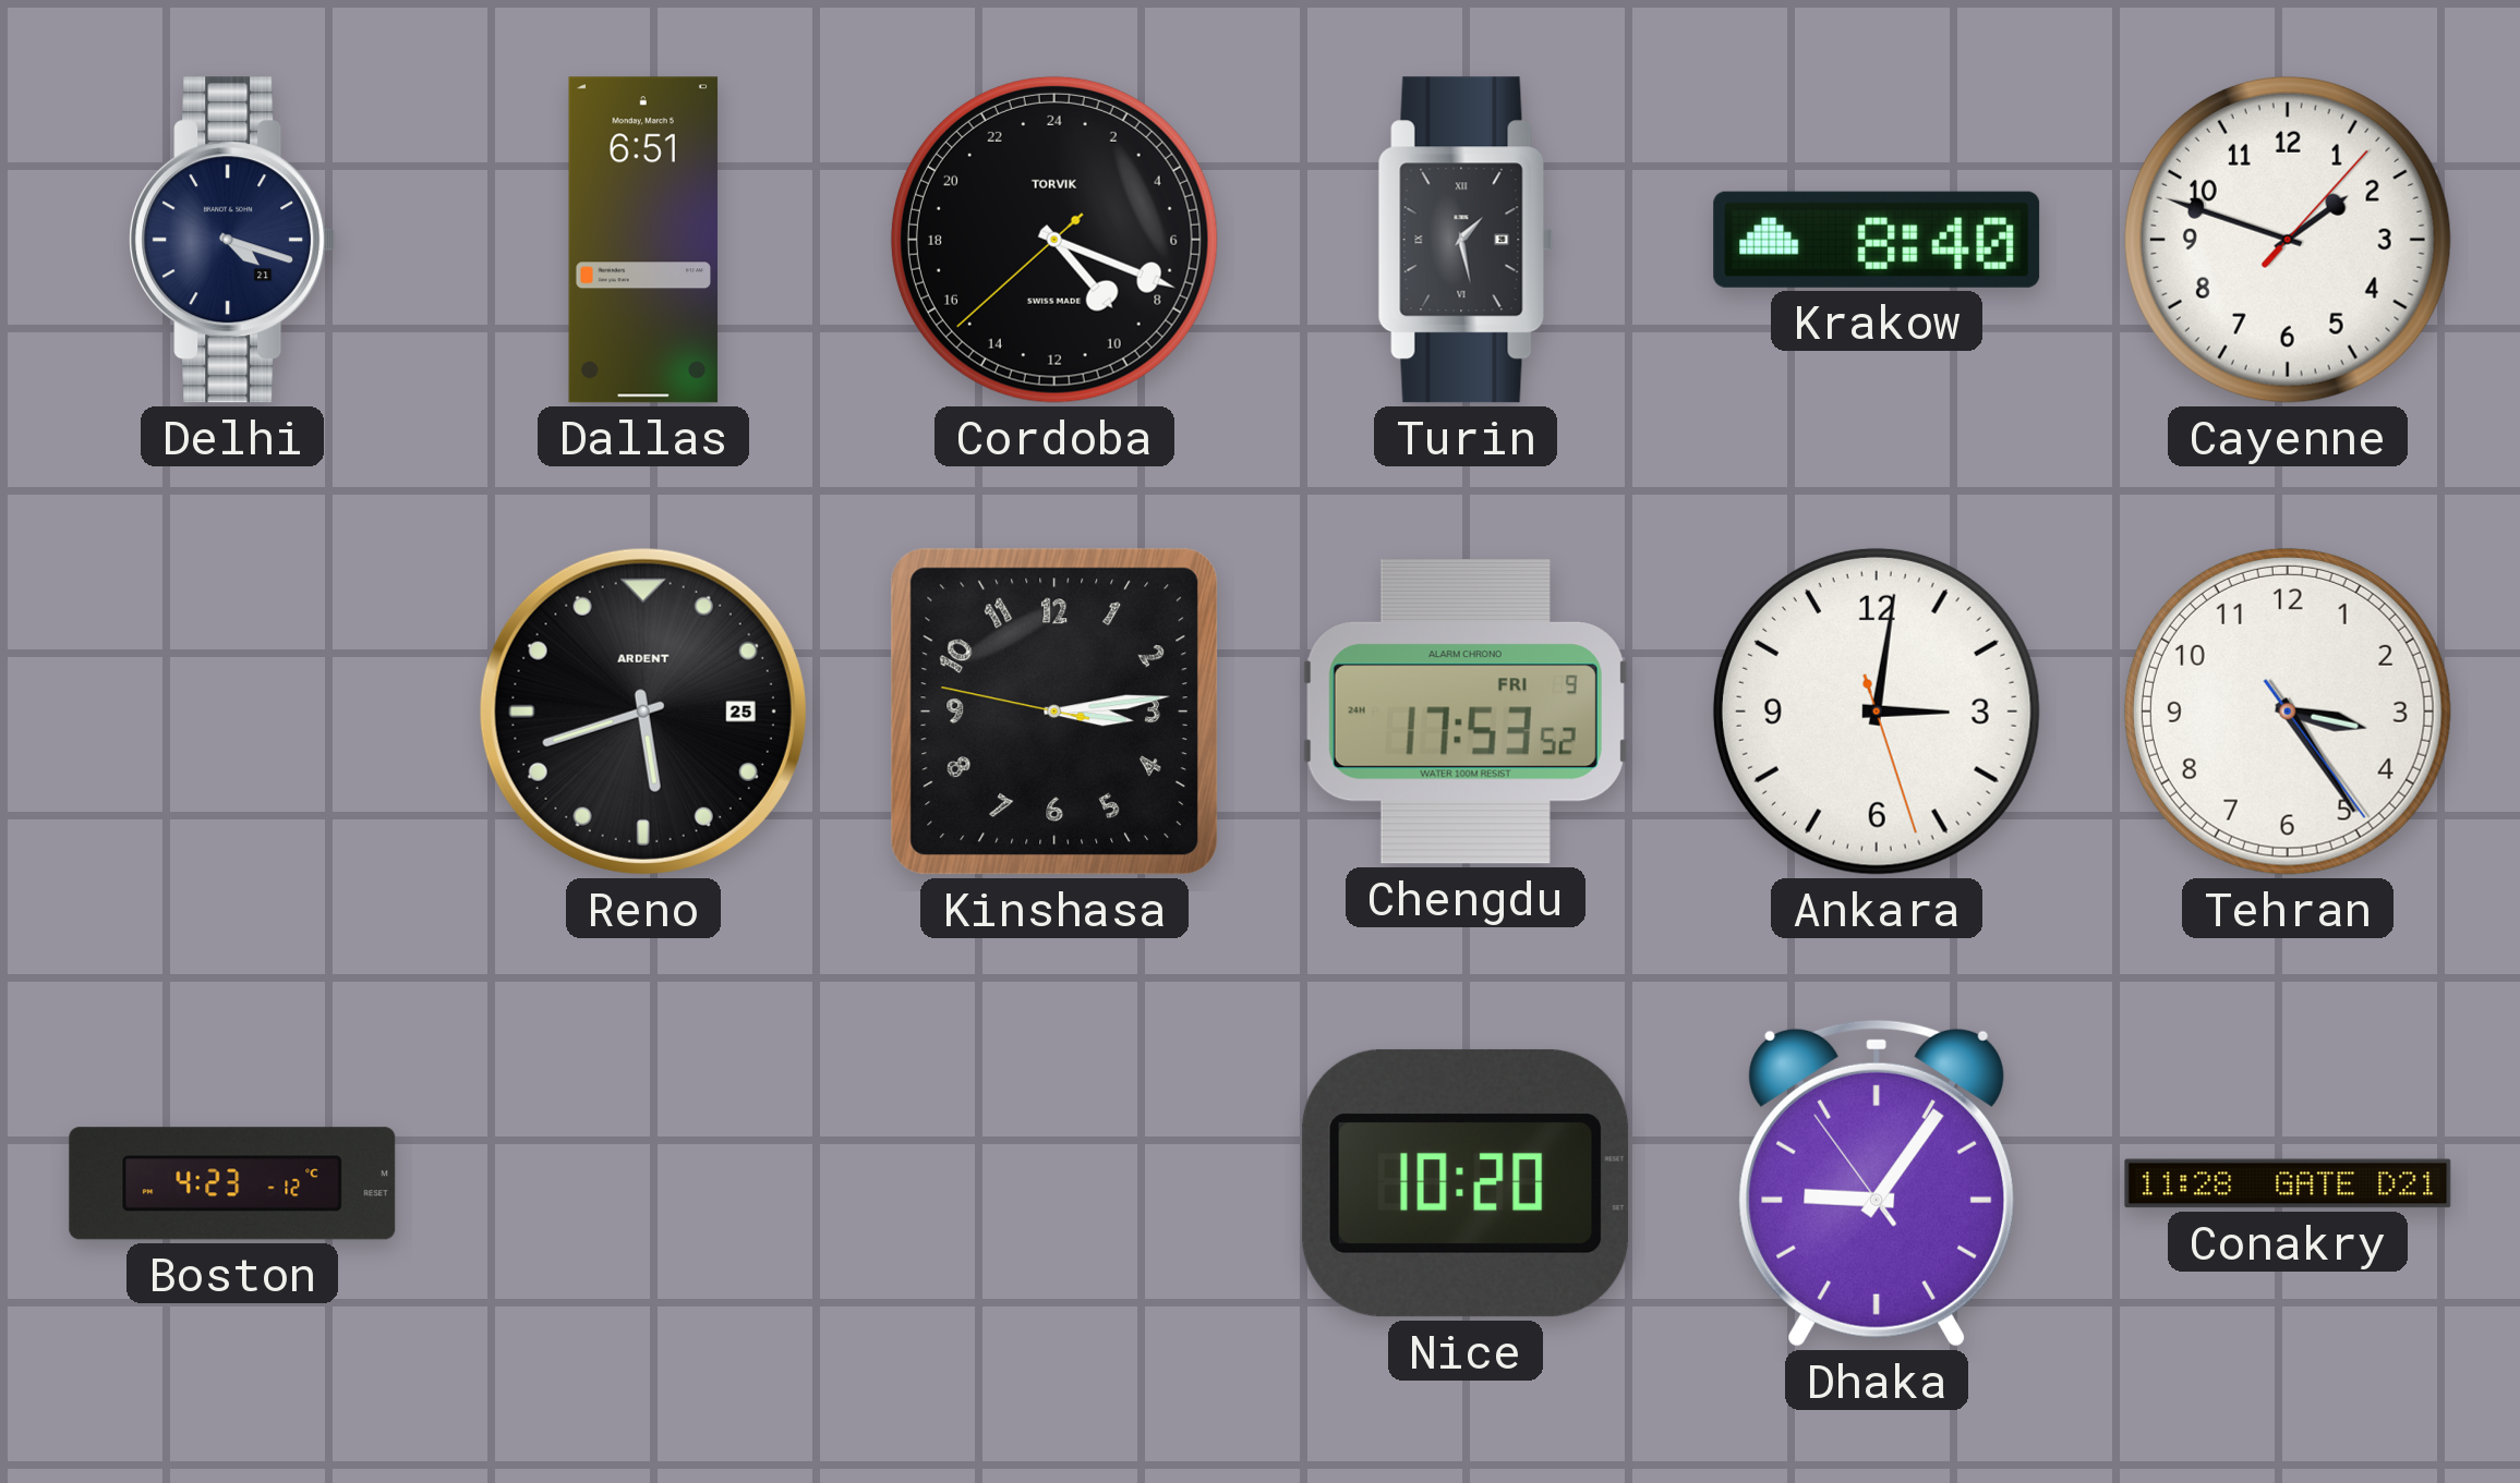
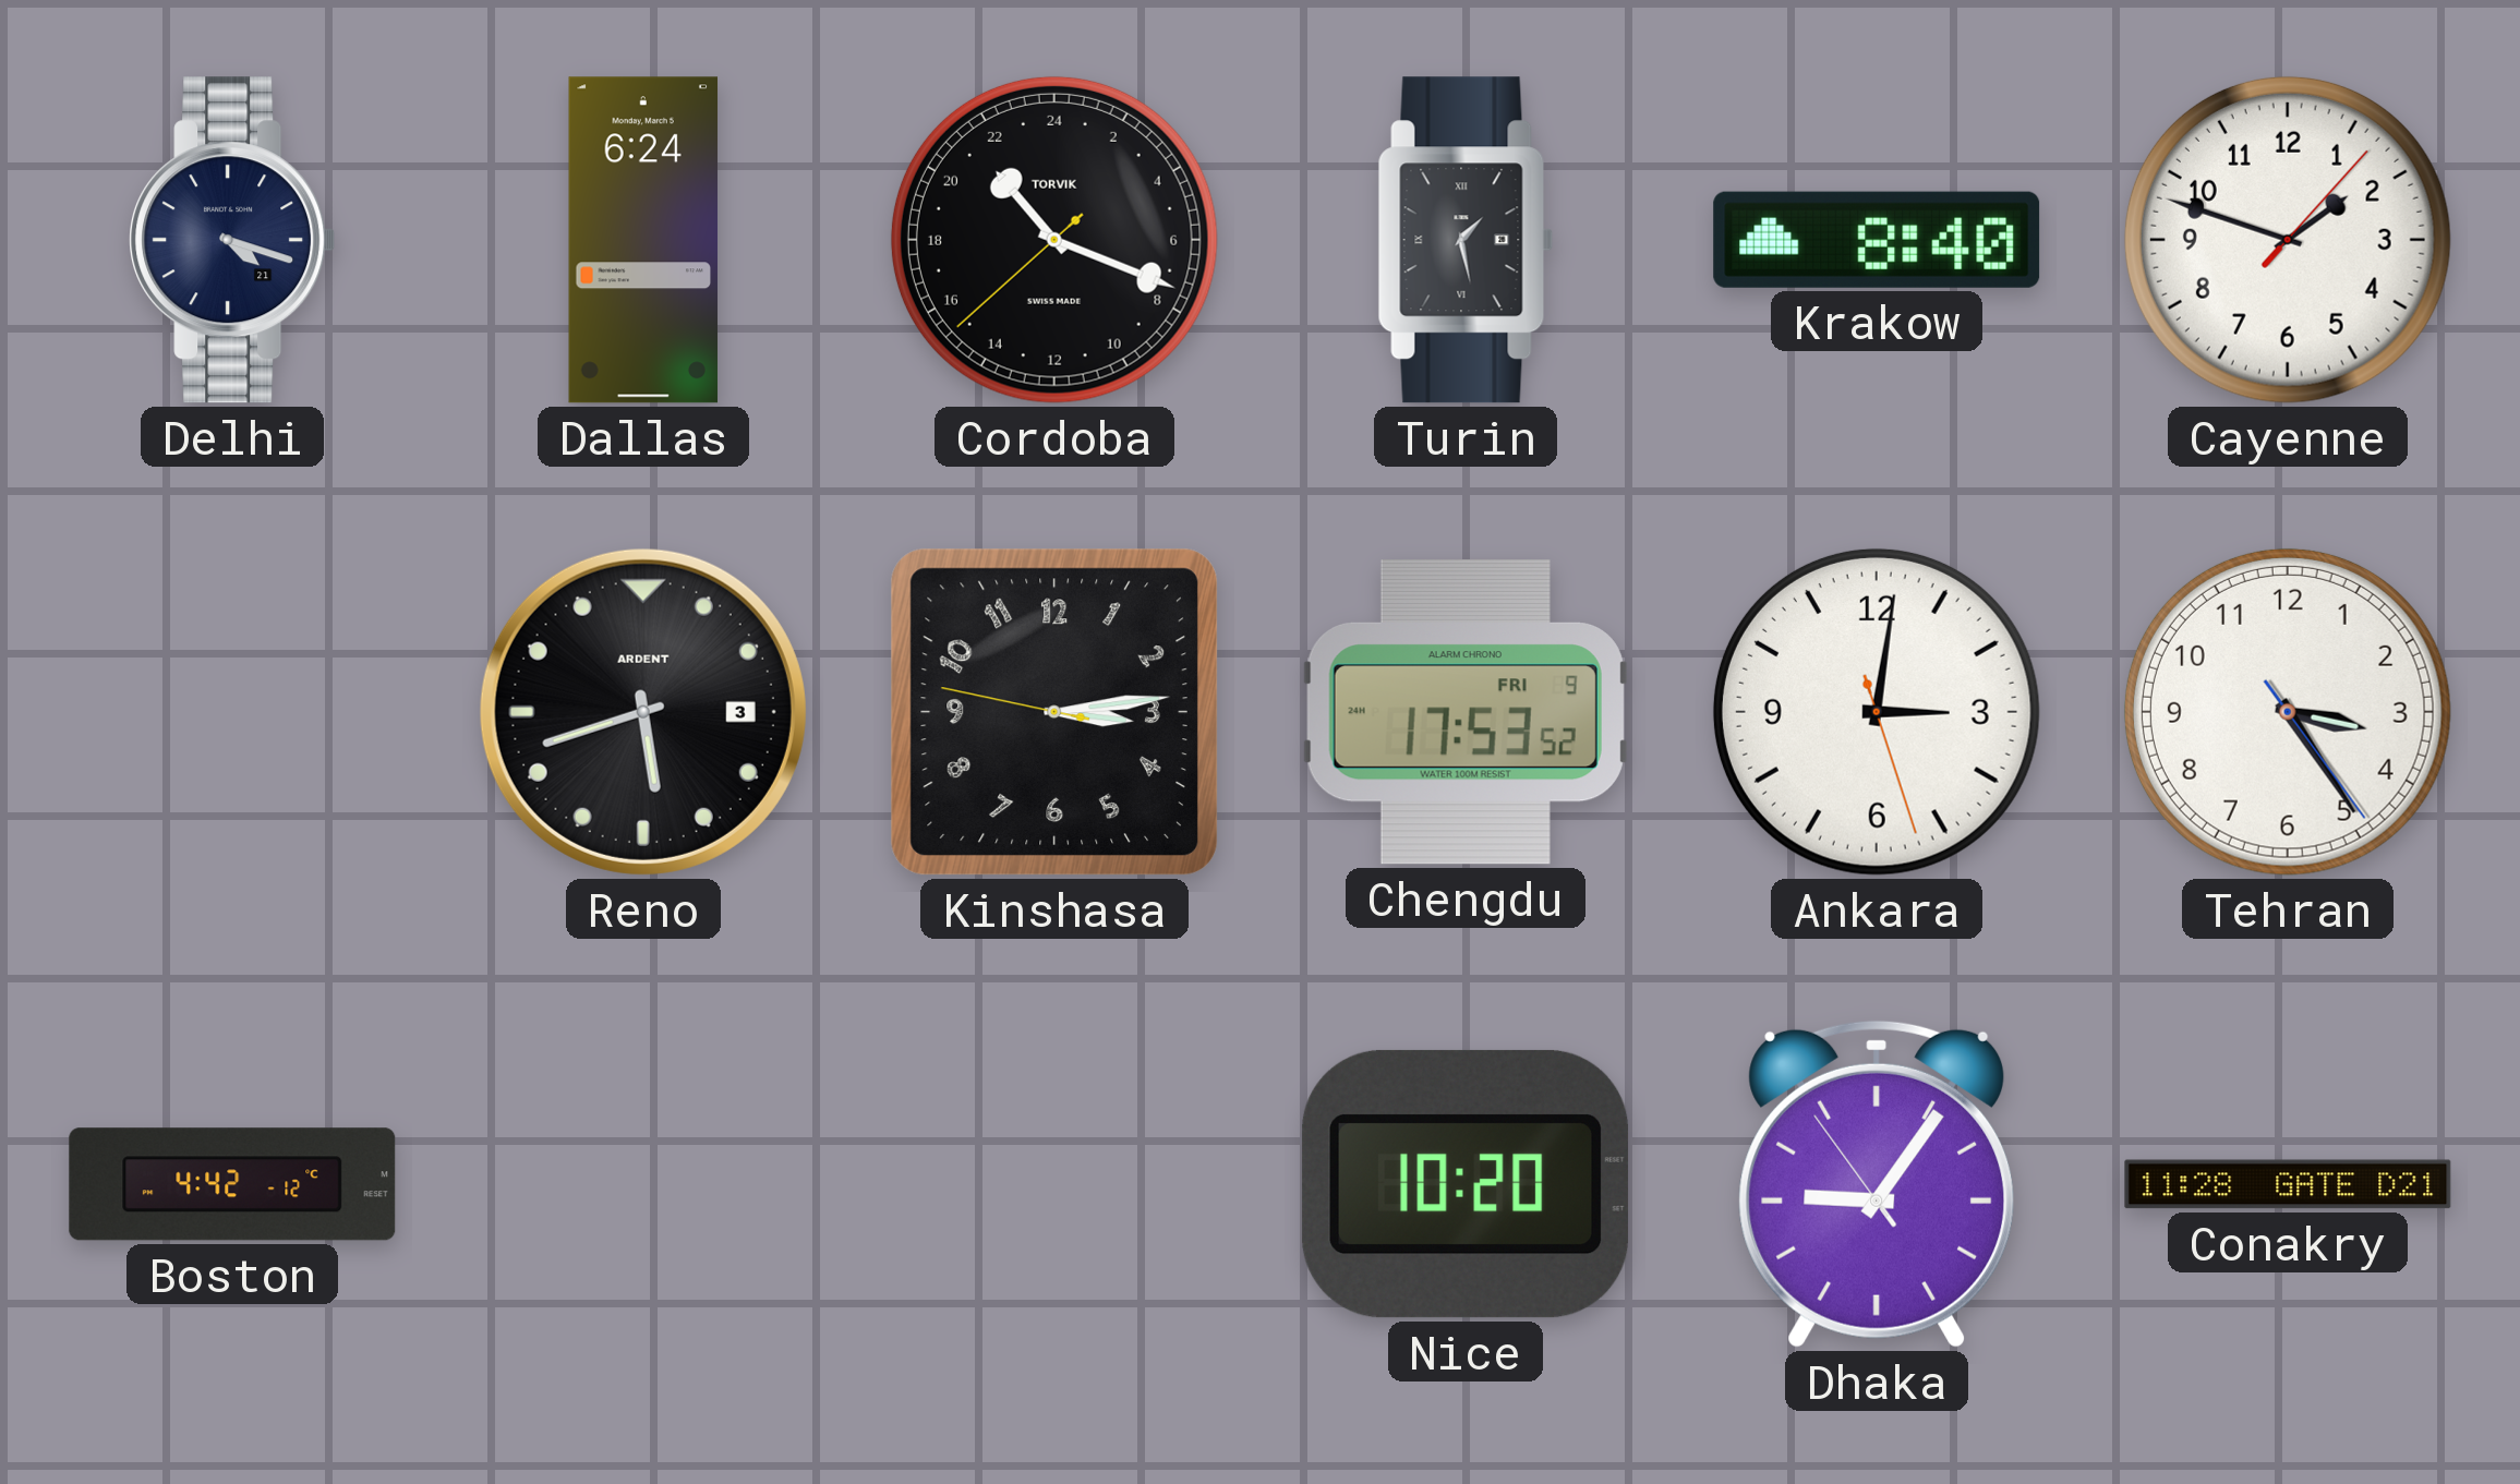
Dallas: 6:51 -> 6:24 (643, 240)
Cordoba: 9:18 -> 21:18 (1054, 240)
Reno date: 25 -> 3 (643, 712)
Boston: 4:23 -> 4:42 (232, 1184)
